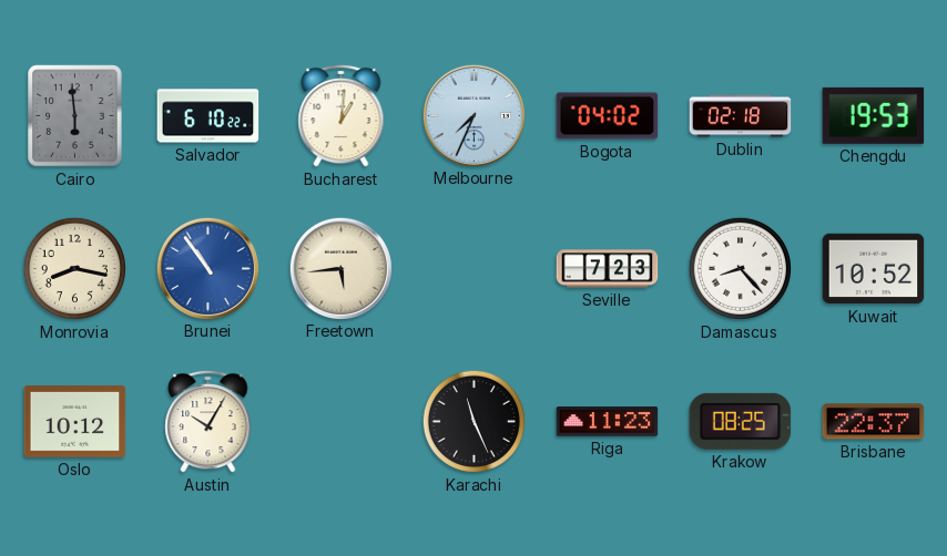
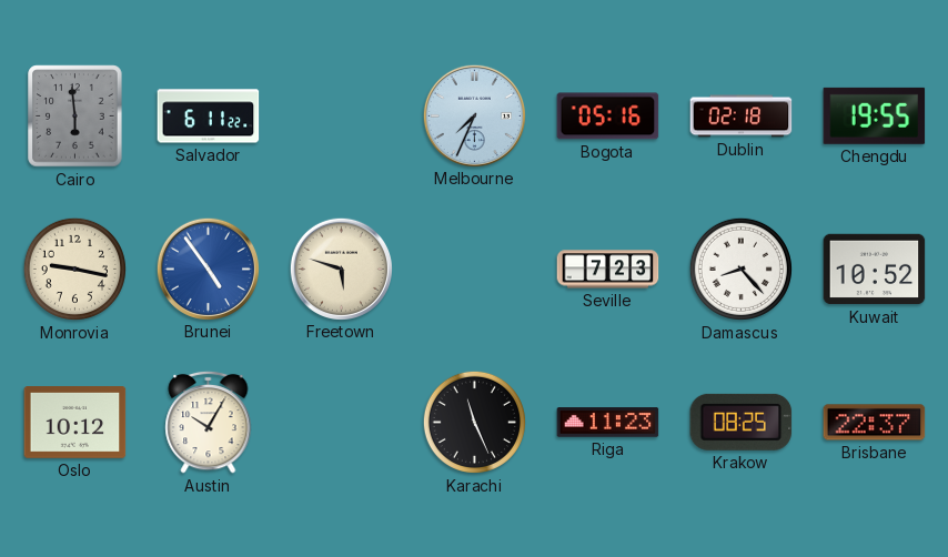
Salvador: 6:10 -> 6:11 (209, 117)
Bucharest: 1:01 -> none (342, 115)
Bogota: 04:02 -> 05:16 (608, 117)
Chengdu: 19:53 -> 19:55 (875, 115)
Monrovia: 8:17 -> 9:17 (74, 269)
Brunei: 10:54 -> 4:54 (208, 269)
Freetown: 5:44 -> 5:48 (341, 269)
